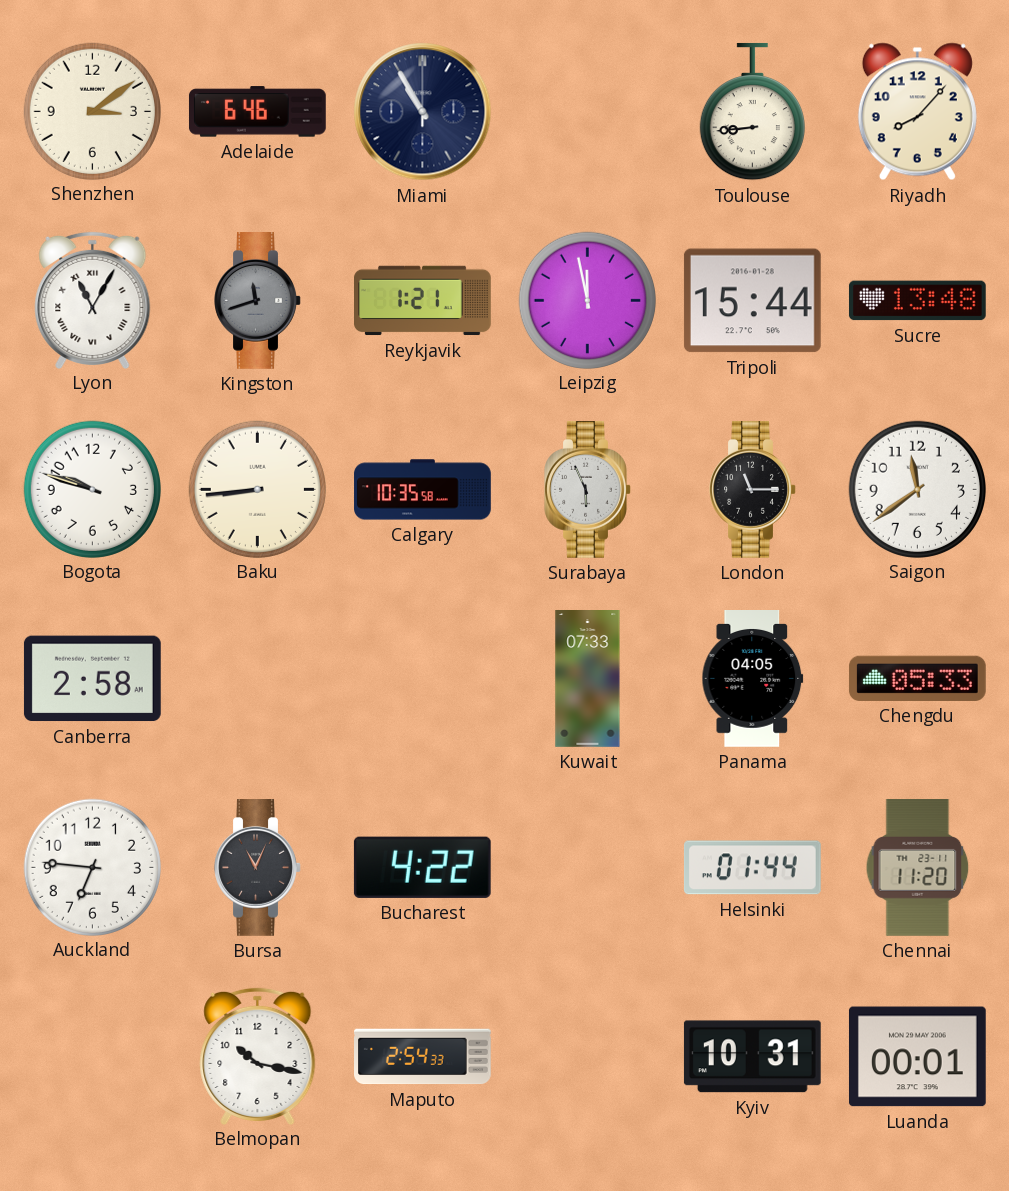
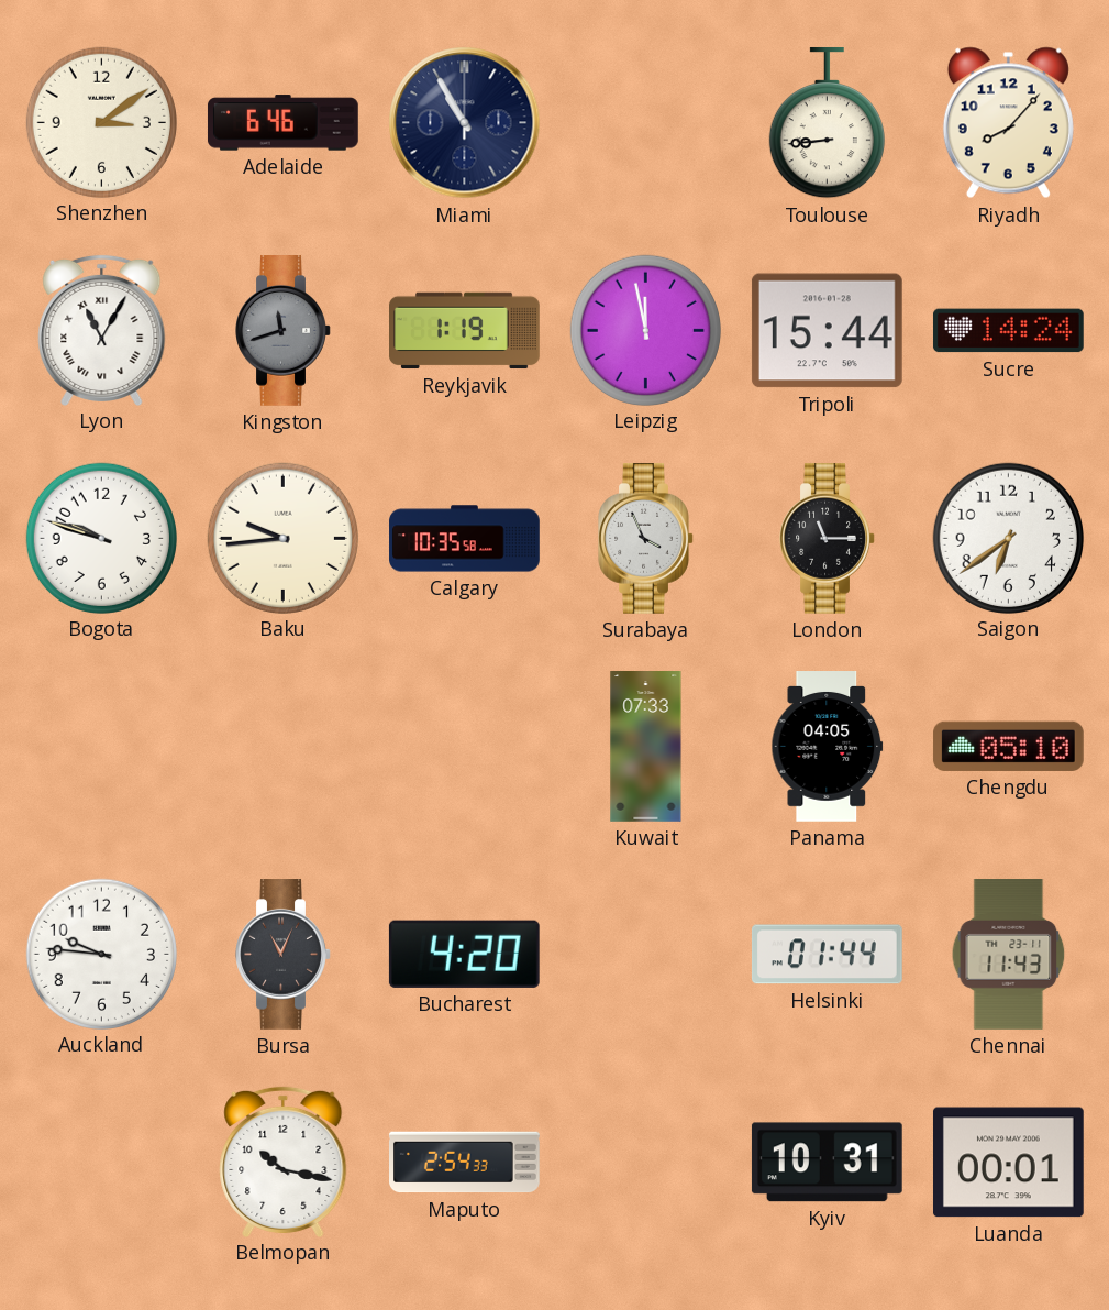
Reykjavik: 1:21 -> 1:19 (465, 331)
Sucre: 13:48 -> 14:24 (1008, 331)
Baku: 8:44 -> 9:44 (282, 538)
Surabaya: 5:56 -> 3:56 (646, 539)
Saigon: 11:39 -> 6:39 (1008, 538)
Canberra: 2:58 -> none (92, 679)
Chengdu: 05:33 -> 05:10 (1008, 746)
Auckland: 6:46 -> 9:46 (101, 954)
Bucharest: 4:22 -> 4:20 (464, 954)
Chennai: 11:20 -> 11:43 (1009, 955)
